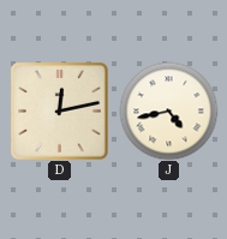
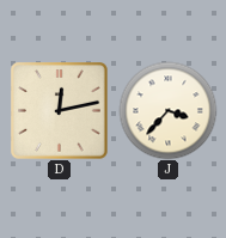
J: 4:43 -> 3:37 (167, 110)
